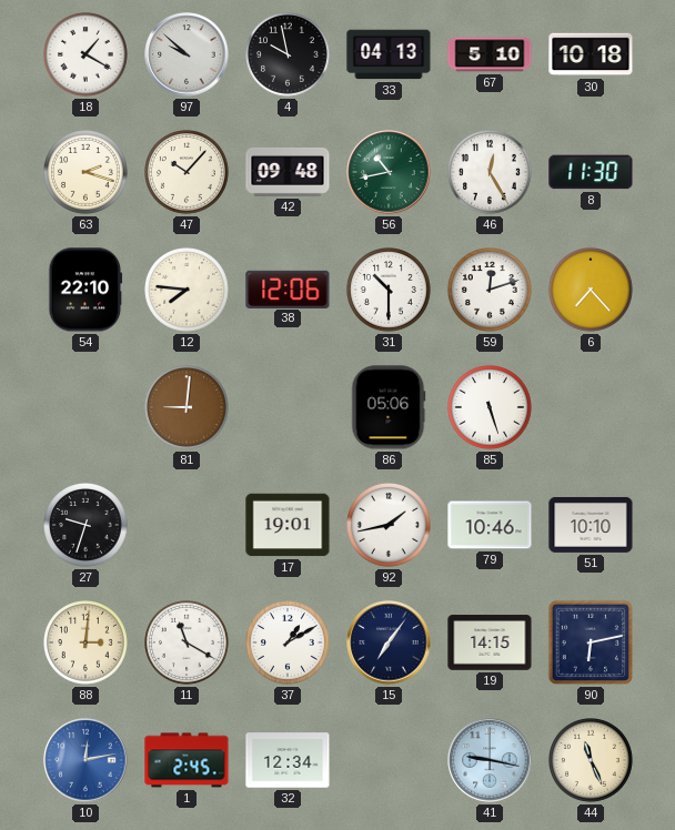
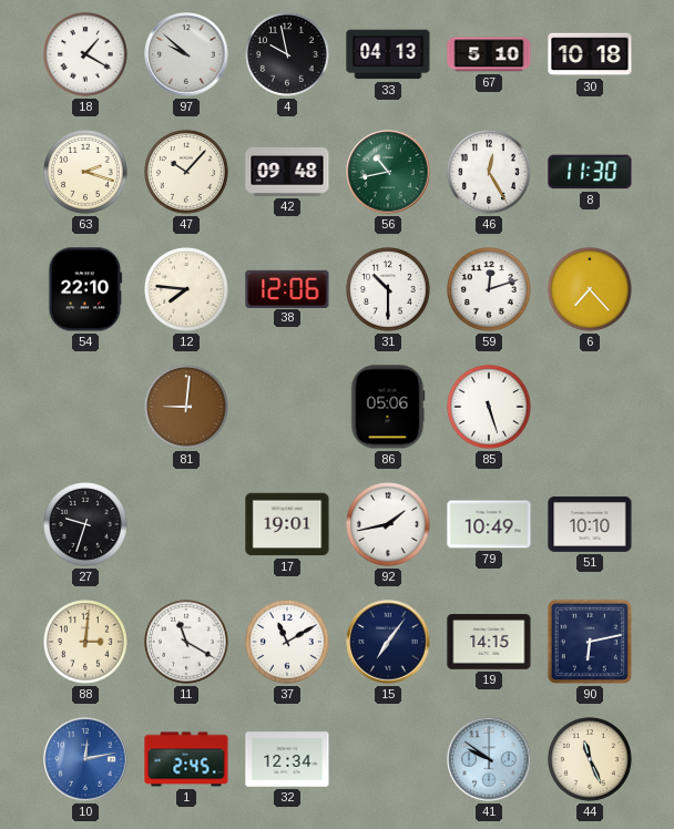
79: 10:46 -> 10:49 (489, 524)
37: 1:10 -> 11:10 (288, 643)
41: 9:17 -> 9:51 (489, 759)
